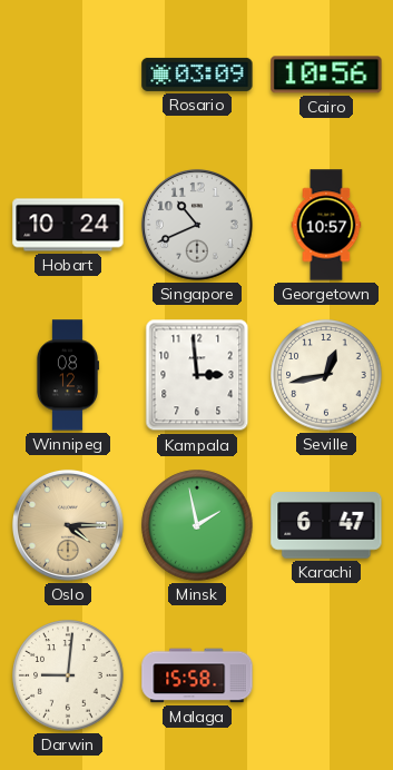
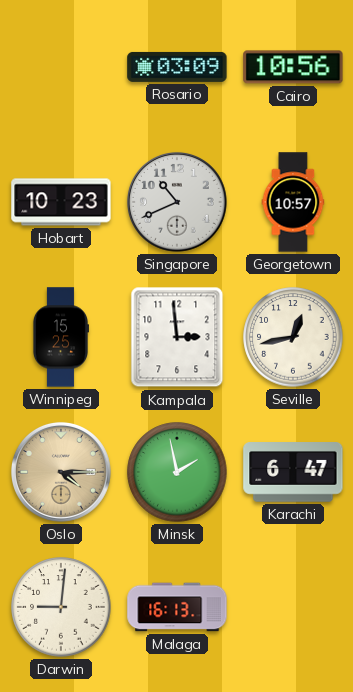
Hobart: 10:24 -> 10:23 (61, 202)
Winnipeg: 08:12 -> 15:25 (60, 337)
Malaga: 15:58 -> 16:13 (177, 607)
